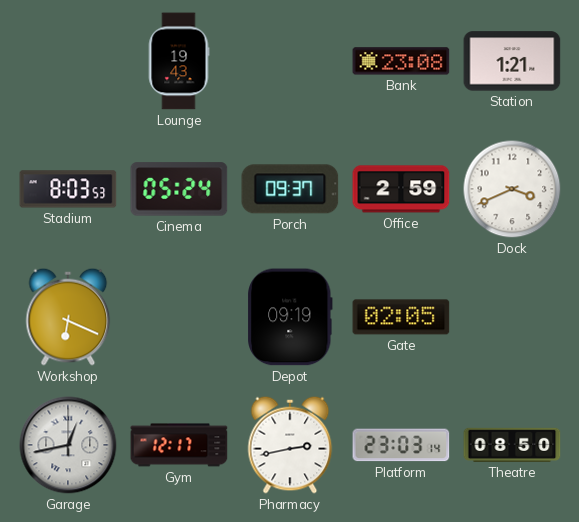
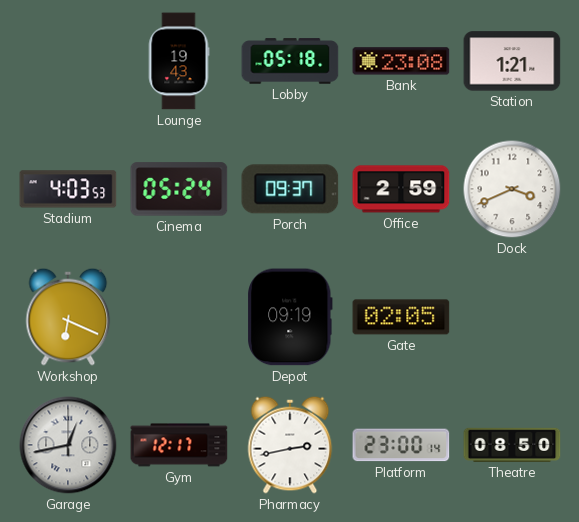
Lobby: none -> 05:18 (290, 61)
Stadium: 8:03 -> 4:03 (68, 189)
Platform: 23:03 -> 23:00 (401, 445)
